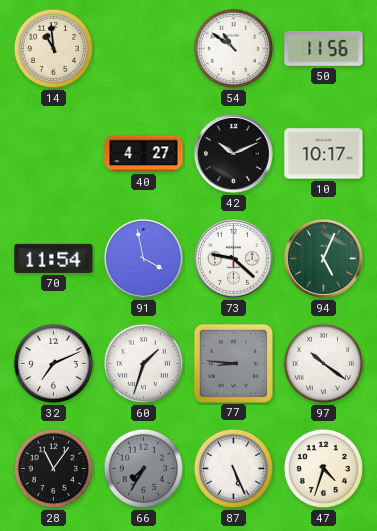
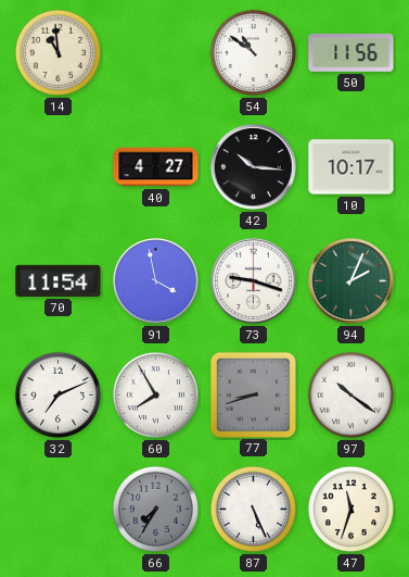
42: 10:11 -> 10:16 (253, 166)
73: 9:22 -> 9:18 (253, 280)
94: 5:04 -> 2:04 (350, 280)
60: 1:33 -> 7:55 (155, 394)
77: 8:46 -> 8:42 (253, 394)
28: 11:06 -> none (53, 468)
47: 4:33 -> 11:33 (350, 509)
